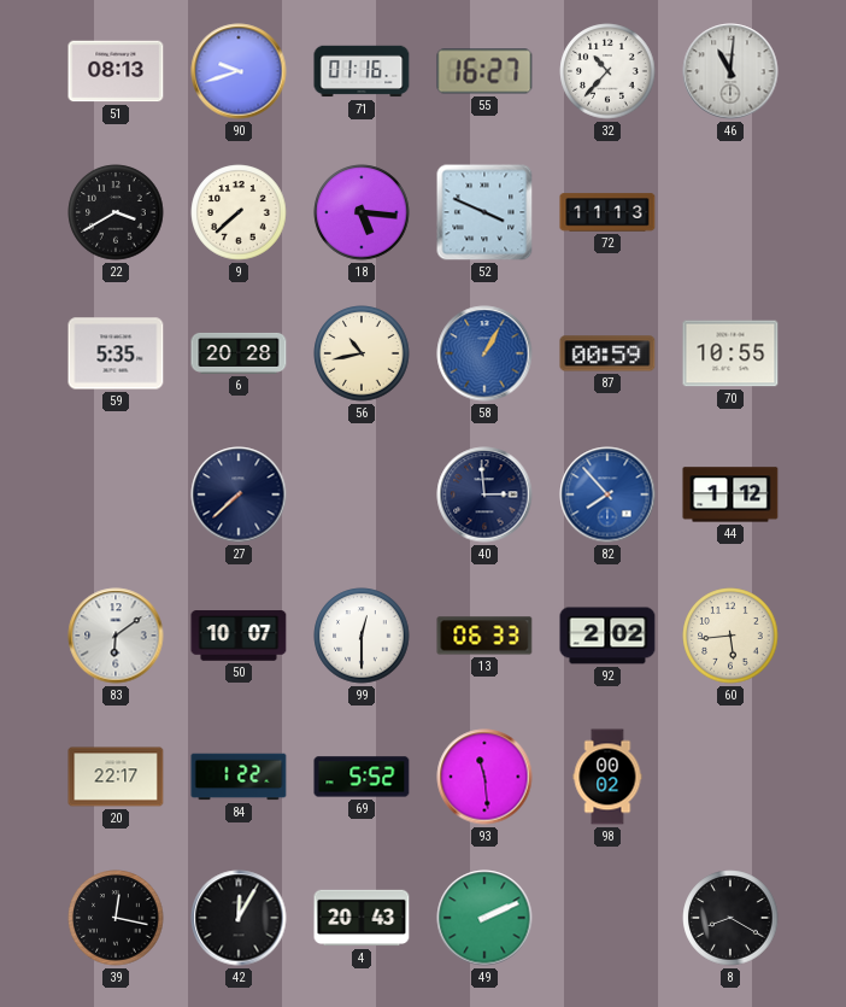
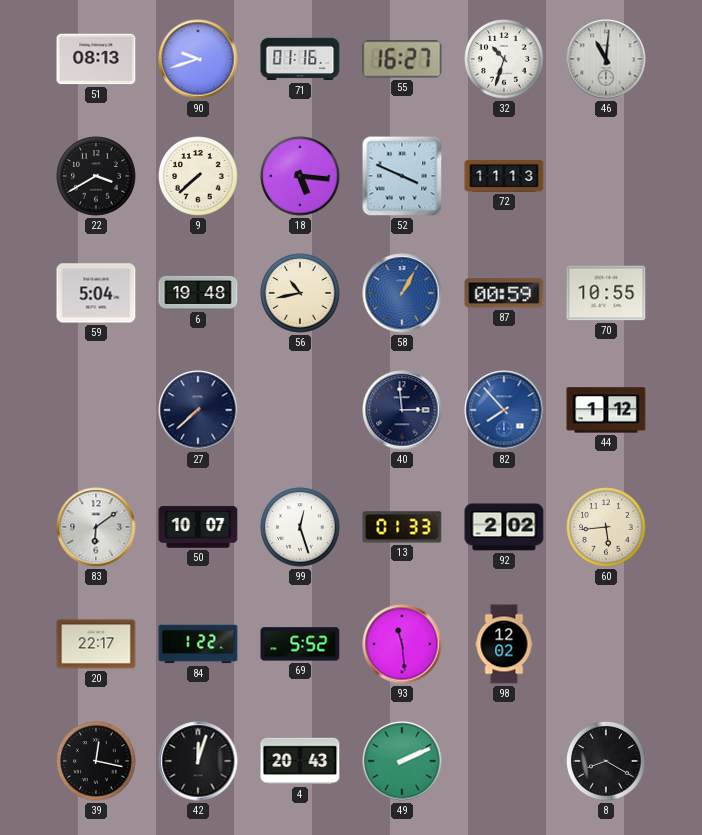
32: 10:37 -> 10:33 (504, 59)
59: 5:35 -> 5:04 (96, 293)
6: 20:28 -> 19:48 (198, 293)
99: 12:30 -> 12:27 (300, 527)
13: 06:33 -> 01:33 (402, 527)
98: 00:02 -> 12:02 (504, 644)
42: 12:05 -> 12:03 (198, 761)
